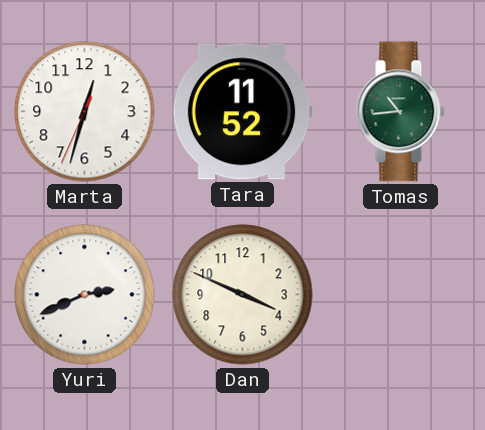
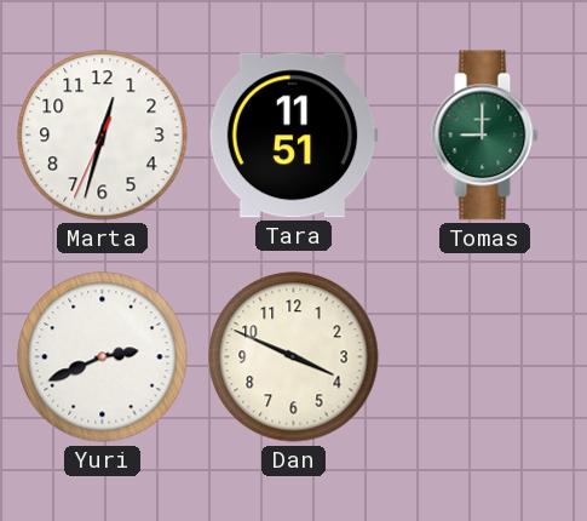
Tara: 11:52 -> 11:51 (293, 136)
Tomas: 10:44 -> 9:00 (484, 136)
